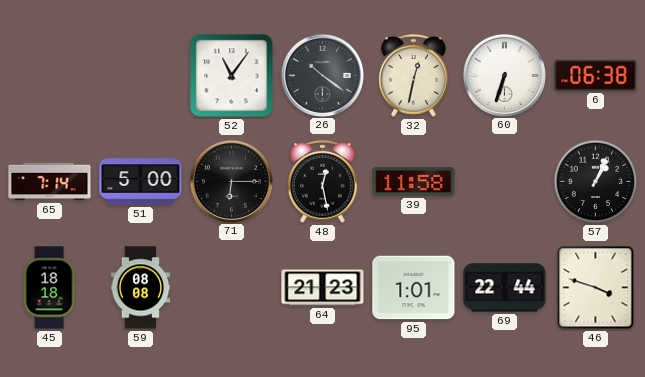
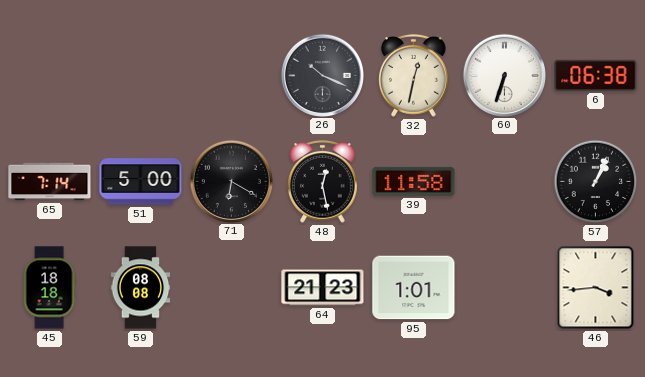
52: 11:06 -> none (232, 76)
26: 10:21 -> 10:19 (322, 75)
71: 6:15 -> 6:20 (231, 181)
69: 22:44 -> none (505, 288)
46: 3:48 -> 3:44 (596, 288)
